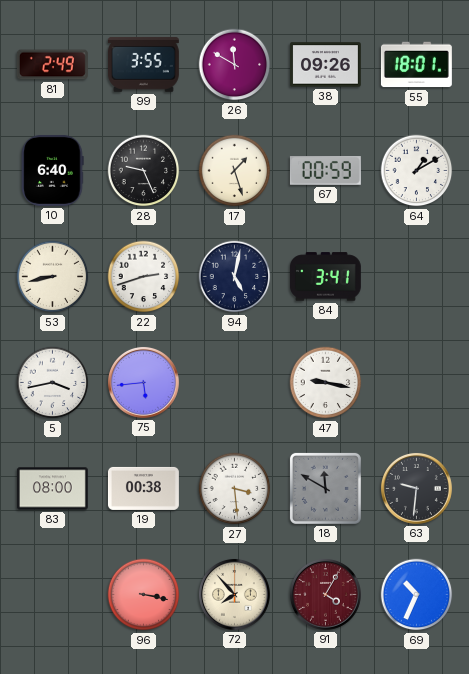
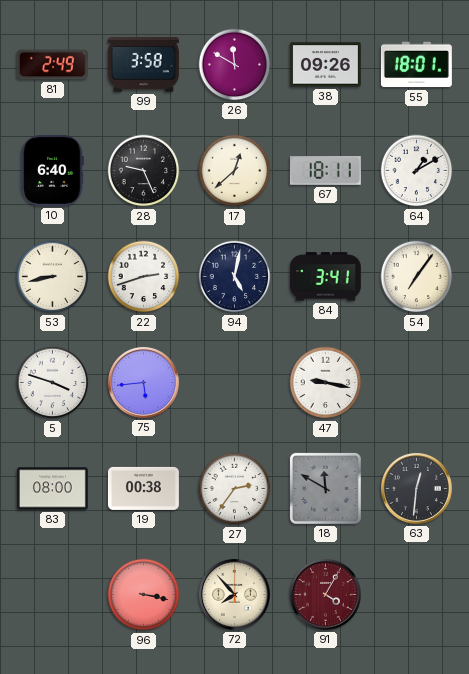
99: 3:55 -> 3:58 (143, 64)
17: 1:27 -> 12:38 (235, 171)
67: 00:59 -> 18:11 (325, 171)
54: none -> 7:06 (417, 277)
5: 3:43 -> 3:48 (53, 383)
27: 3:29 -> 2:36 (235, 489)
63: 9:31 -> 12:31 (416, 488)
69: 10:34 -> none (417, 595)
